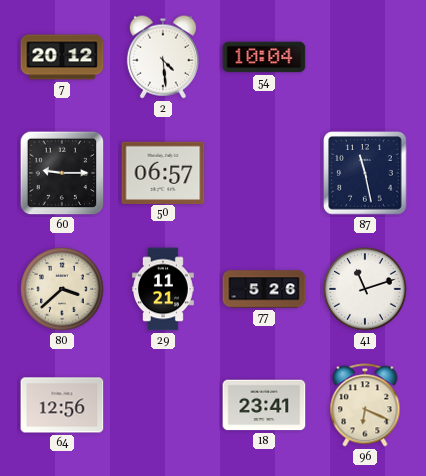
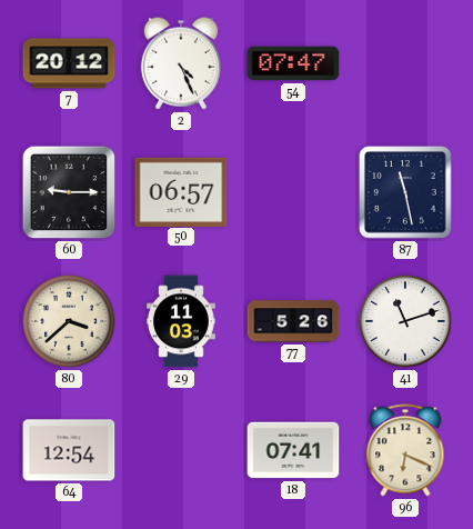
2: 4:29 -> 4:26 (181, 63)
54: 10:04 -> 07:47 (293, 63)
29: 11:21 -> 11:03 (182, 321)
64: 12:56 -> 12:54 (69, 450)
18: 23:41 -> 07:41 (293, 450)
